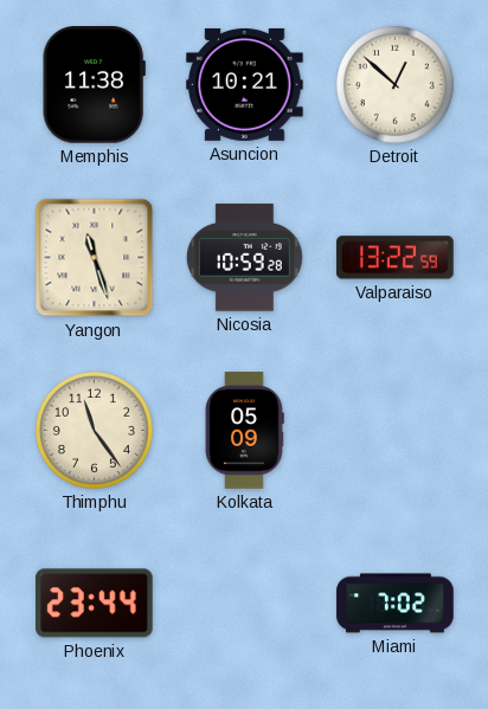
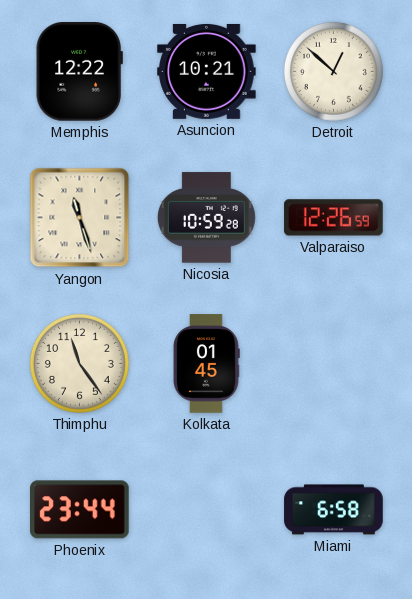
Memphis: 11:38 -> 12:22 (79, 72)
Valparaiso: 13:22 -> 12:26 (334, 218)
Kolkata: 05:09 -> 01:45 (206, 364)
Miami: 7:02 -> 6:58 (334, 510)
